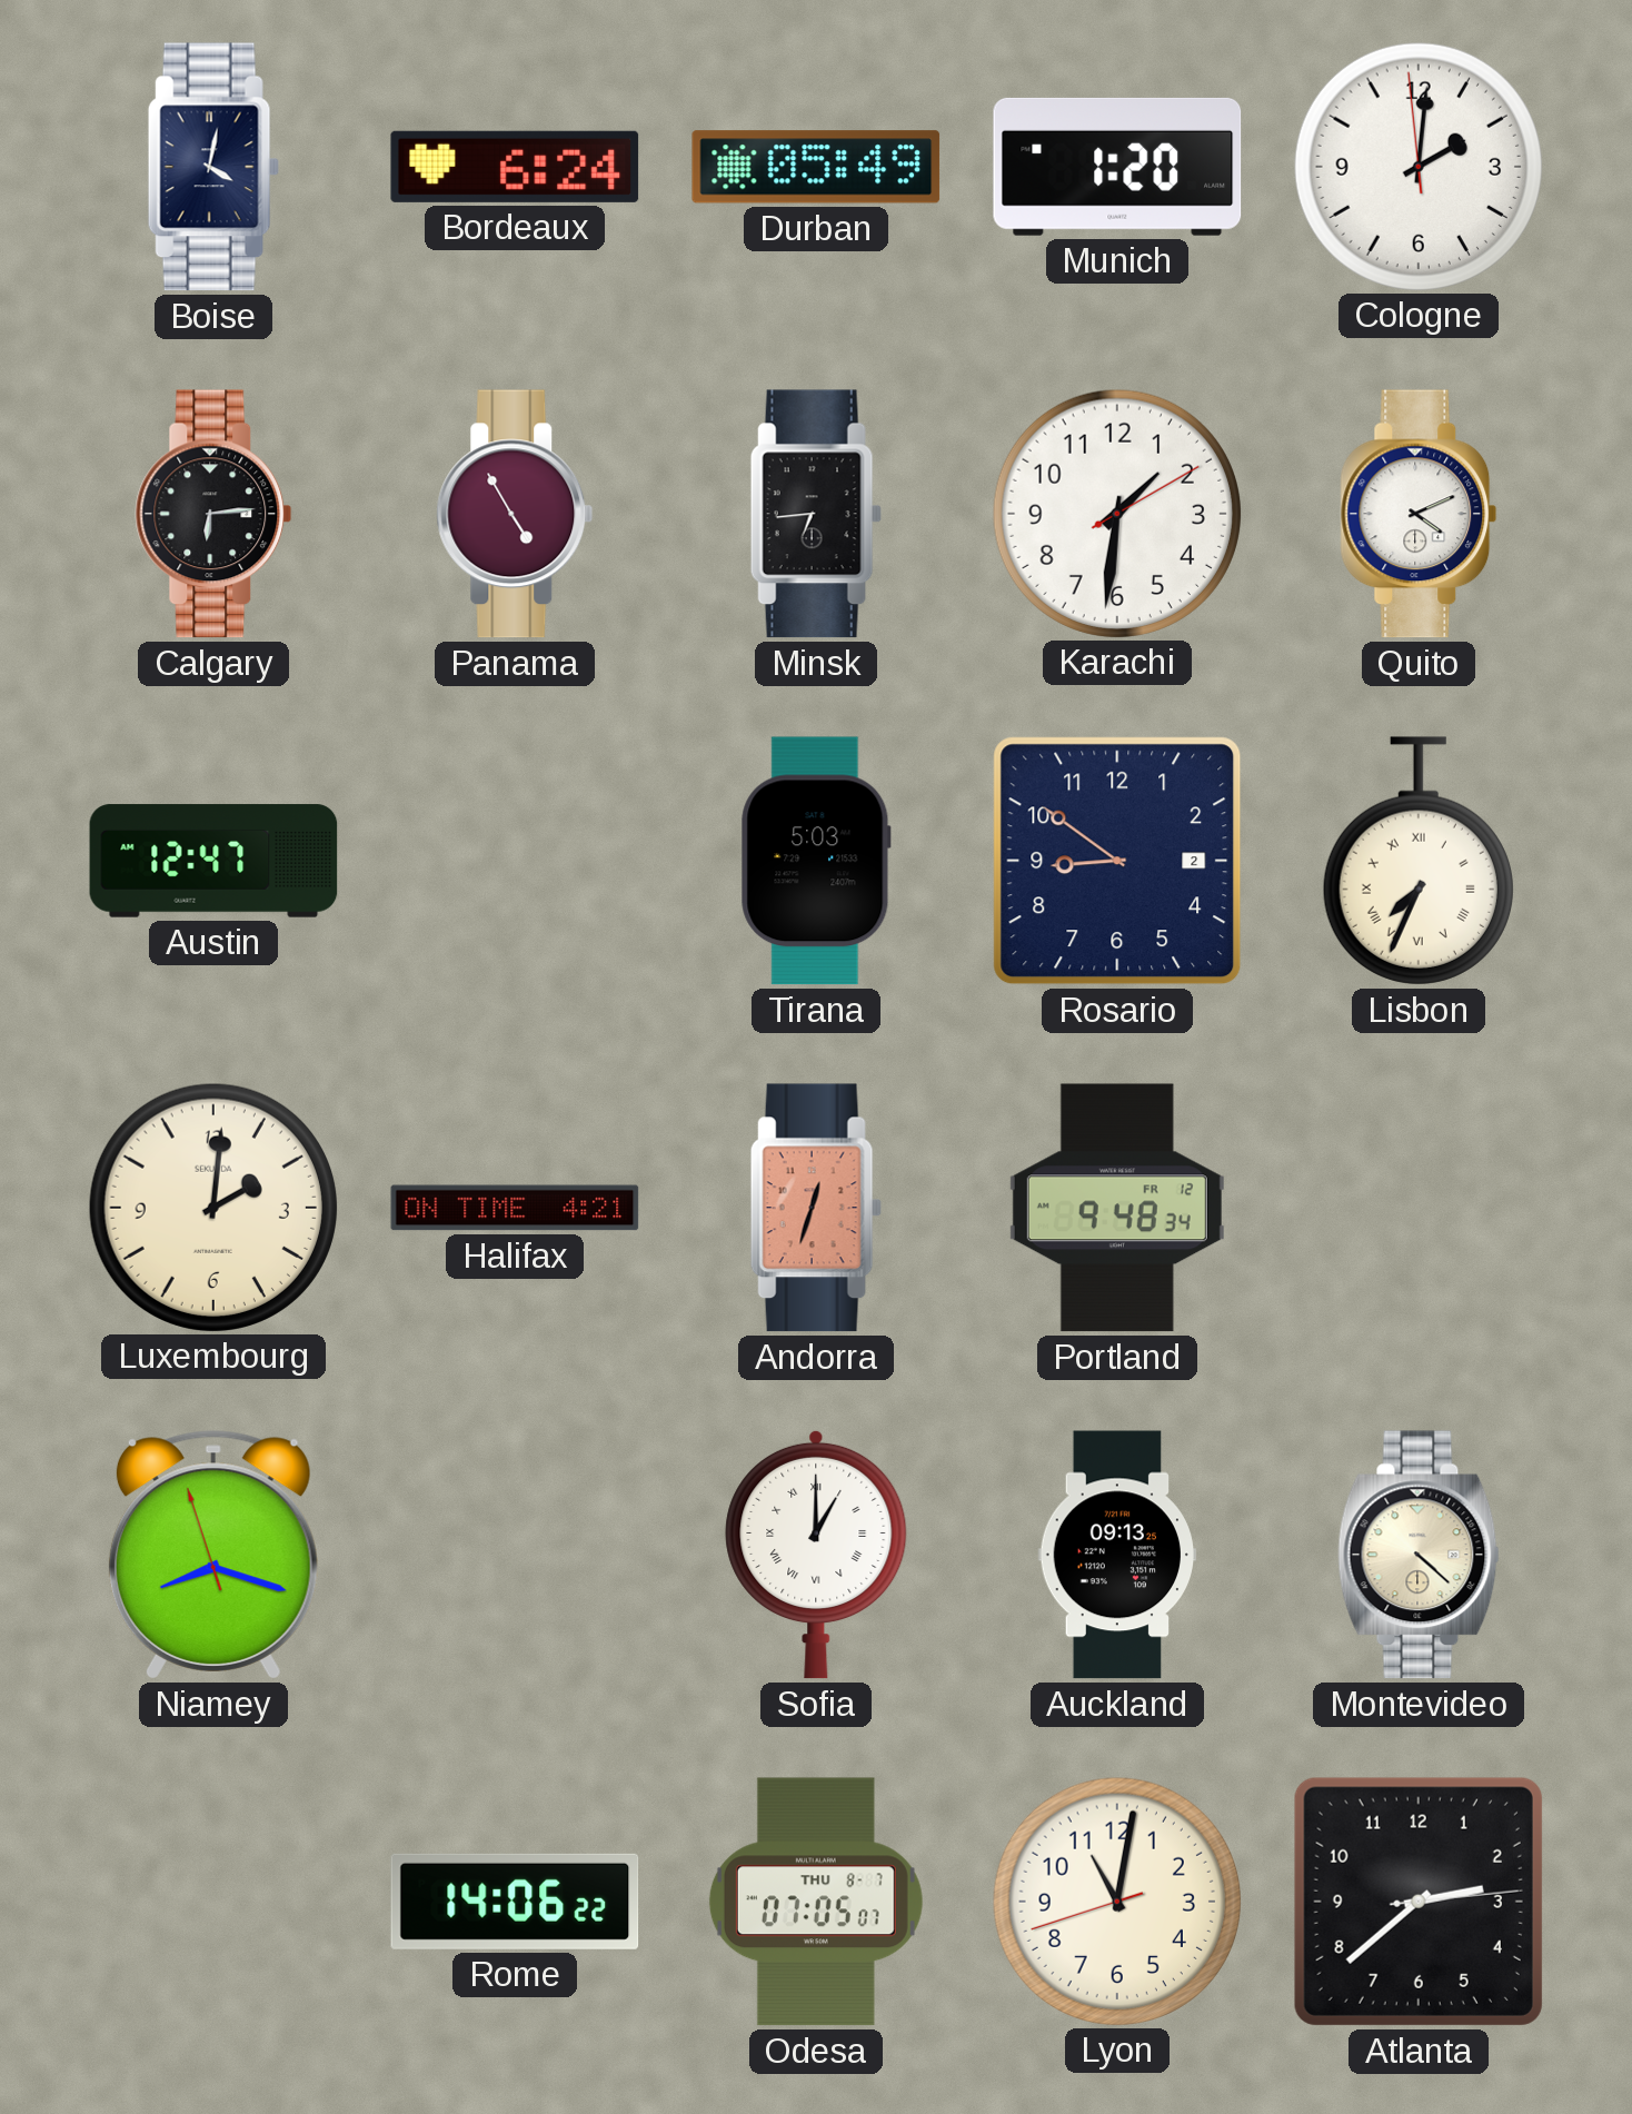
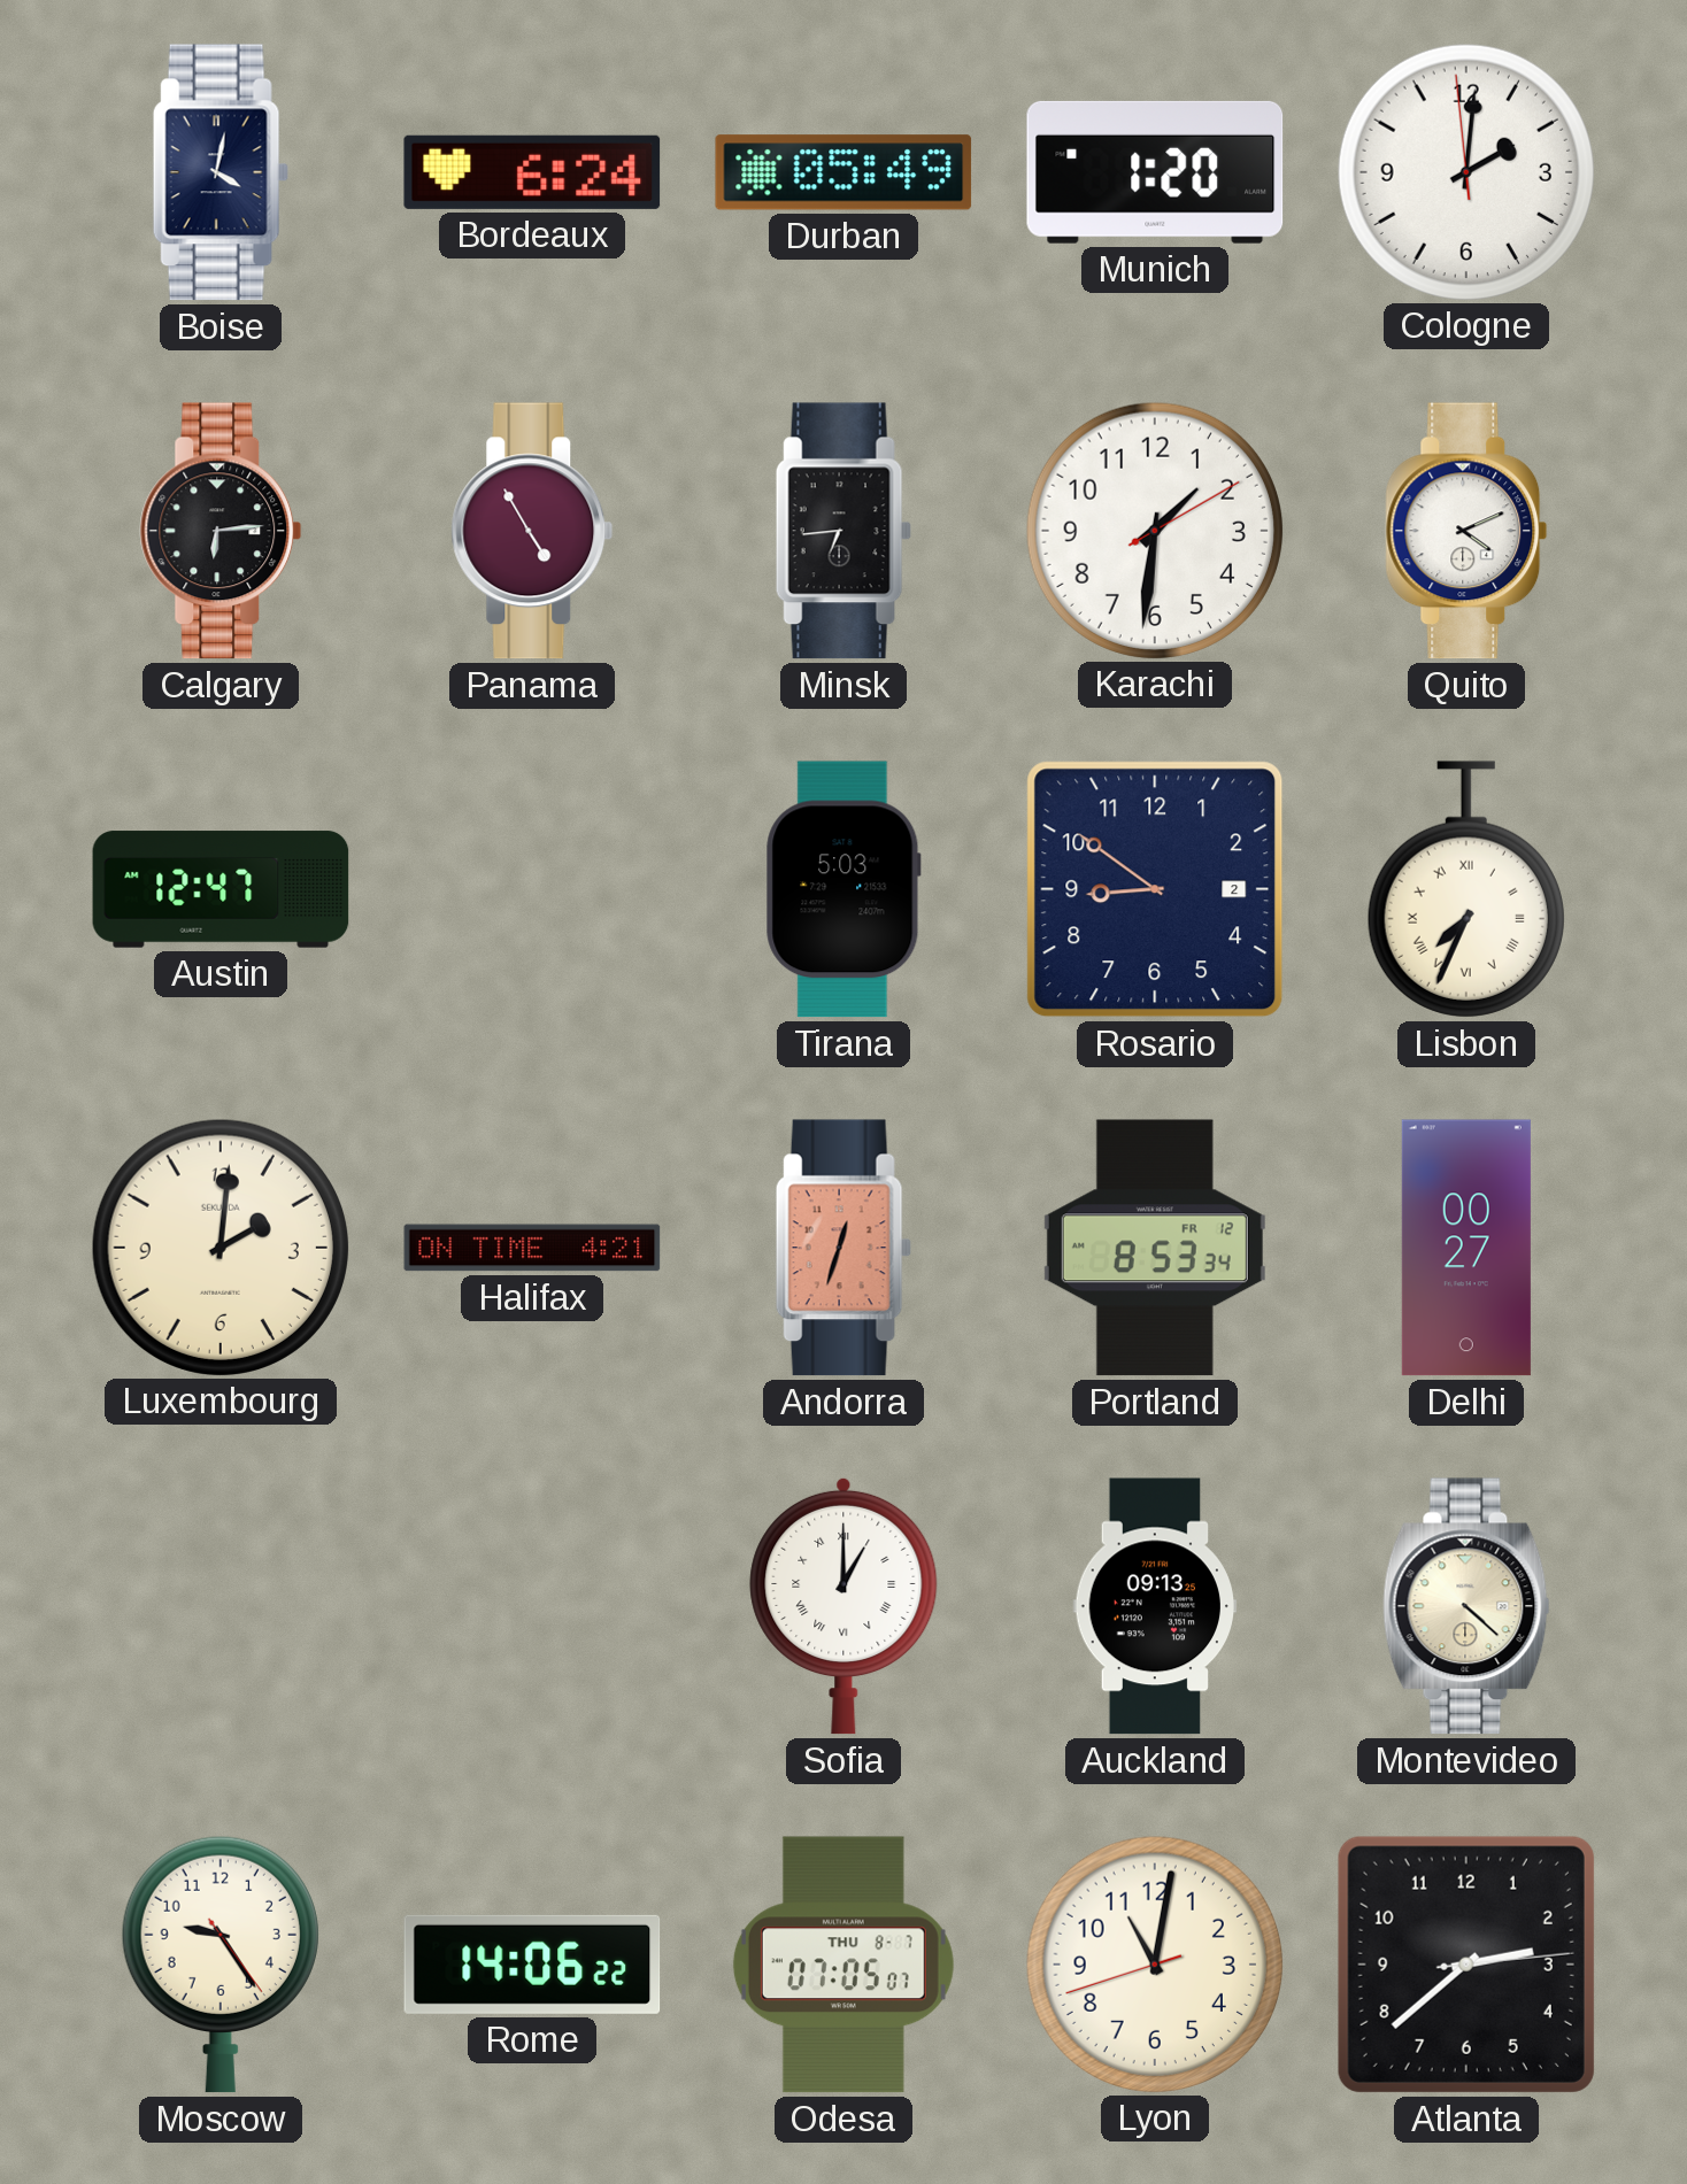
Portland: 9:48 -> 8:53 (1155, 1248)
Delhi: none -> 00:27 (1466, 1248)
Niamey: 8:17 -> none (213, 1555)
Moscow: none -> 9:24 (221, 1965)
